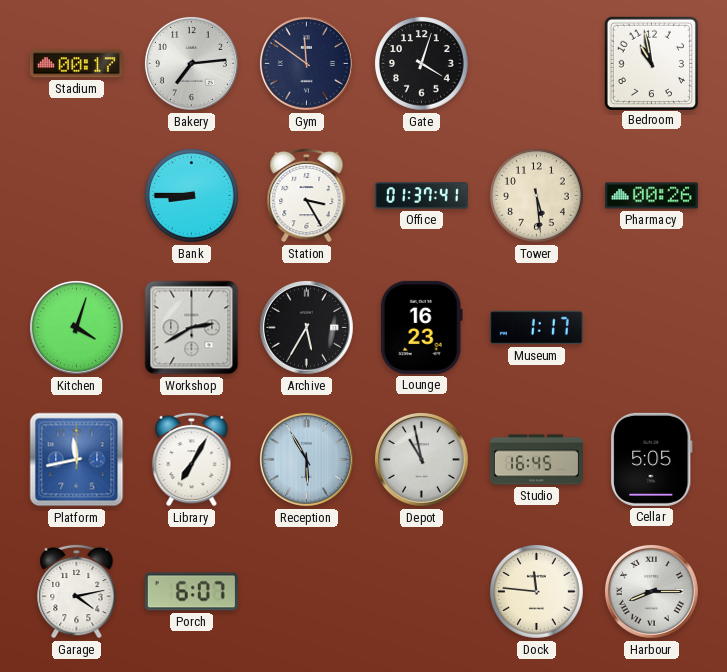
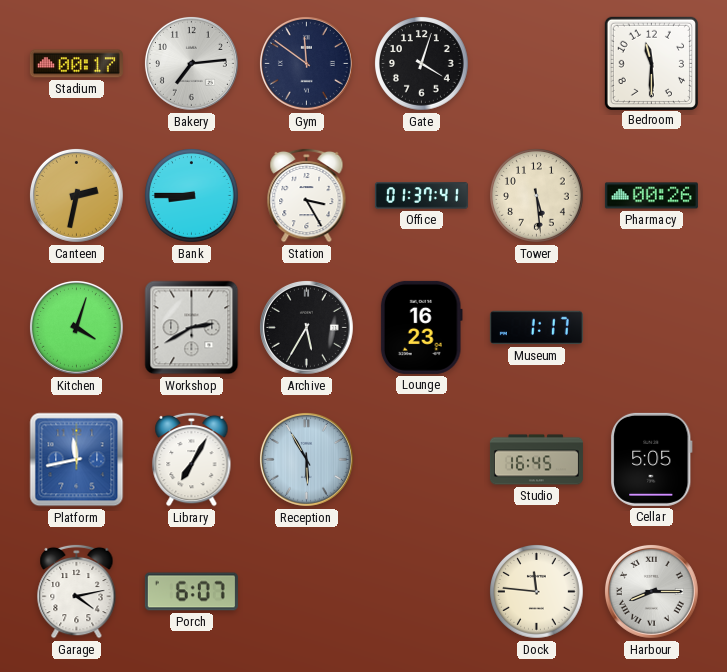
Bedroom: 10:58 -> 11:30 (651, 63)
Canteen: none -> 2:32 (76, 195)
Depot: 10:58 -> none (421, 459)
